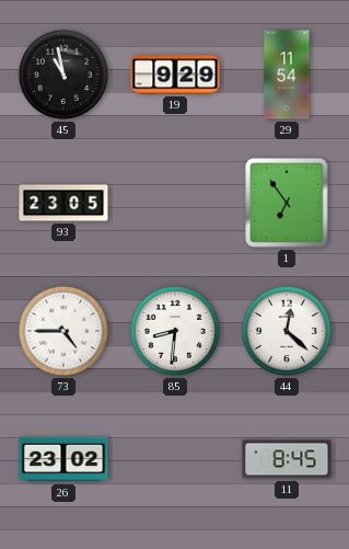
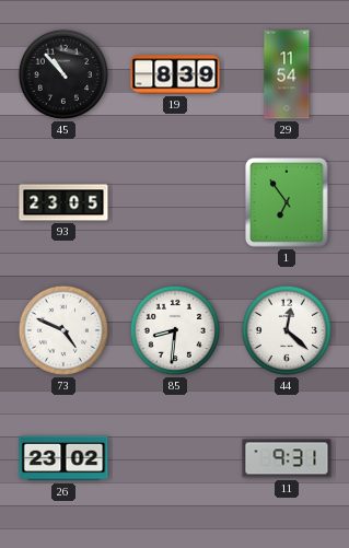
45: 10:58 -> 10:53 (63, 74)
19: 9:29 -> 8:39 (175, 74)
73: 4:45 -> 4:49 (63, 330)
11: 8:45 -> 9:31 (287, 458)
